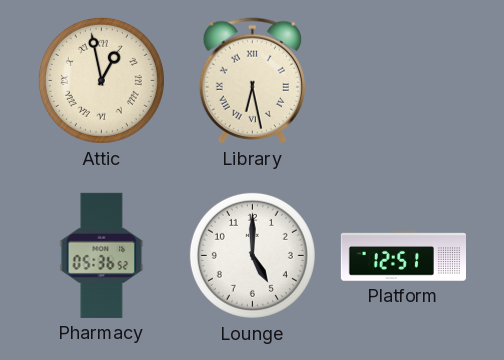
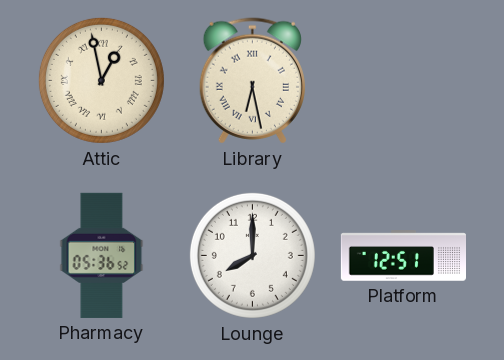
Lounge: 5:00 -> 8:00 (252, 255)
